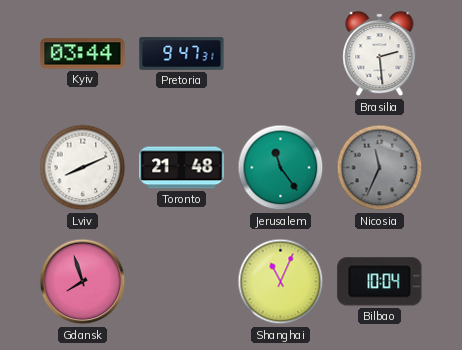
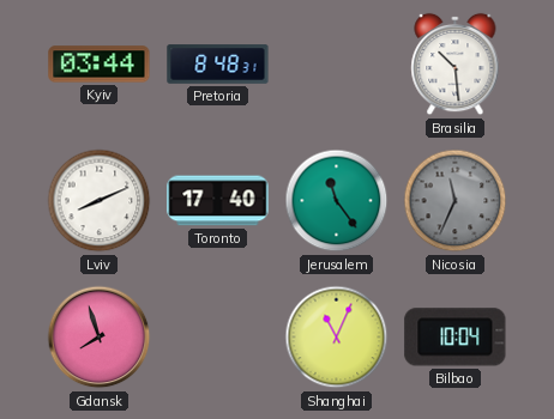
Pretoria: 9:47 -> 8:48 (218, 65)
Brasilia: 2:29 -> 10:29 (456, 65)
Toronto: 21:48 -> 17:40 (218, 201)
